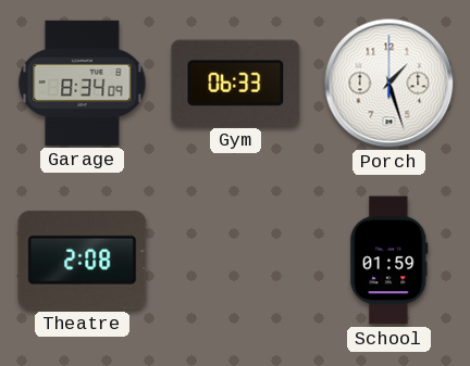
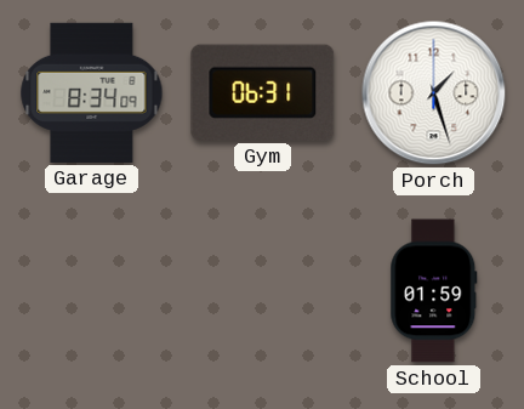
Gym: 06:33 -> 06:31 (263, 92)
Theatre: 2:08 -> none (83, 260)
